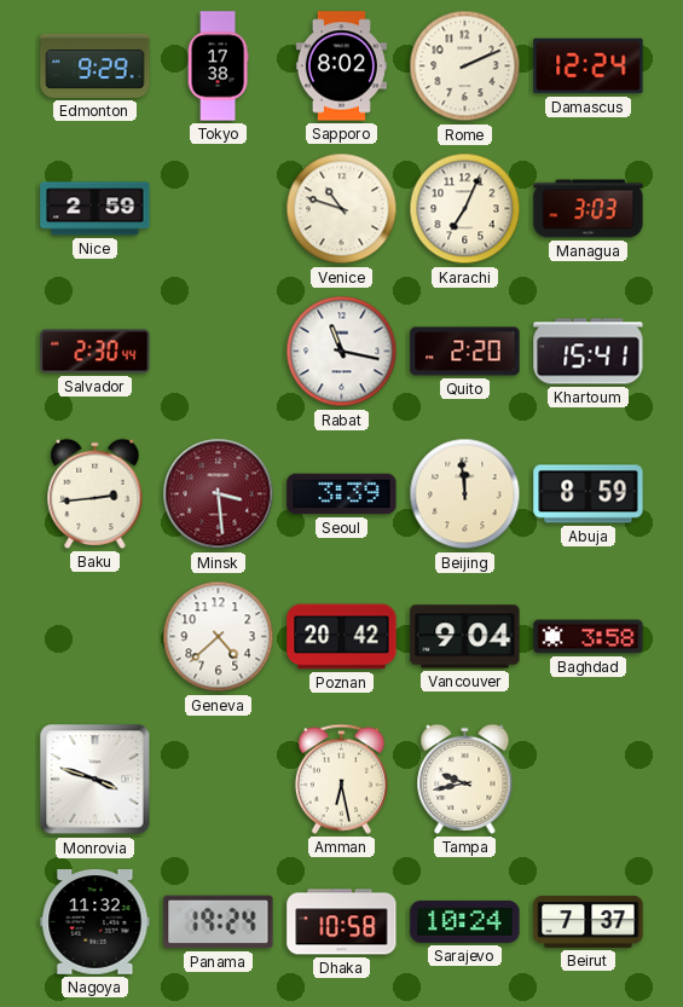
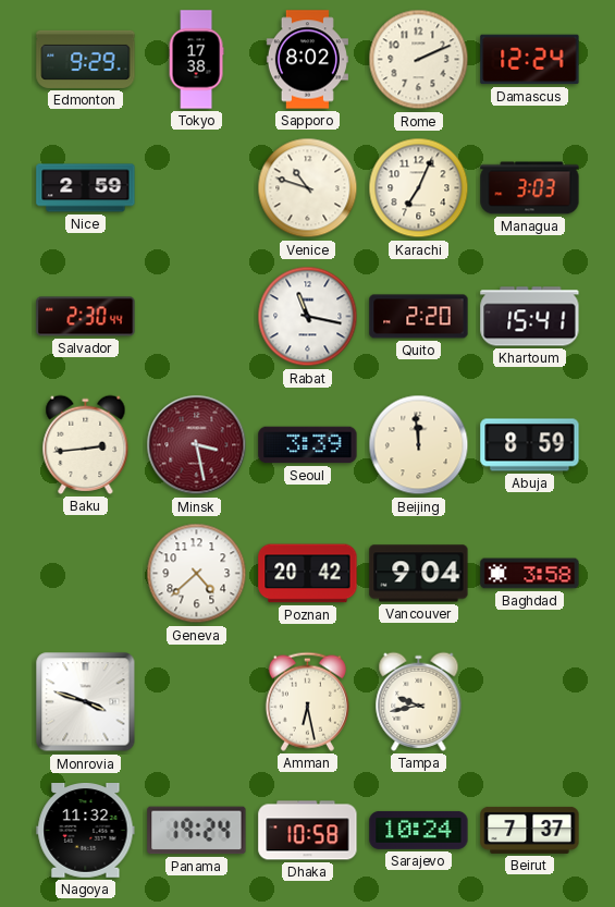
Minsk: 3:29 -> 3:28 (197, 445)
